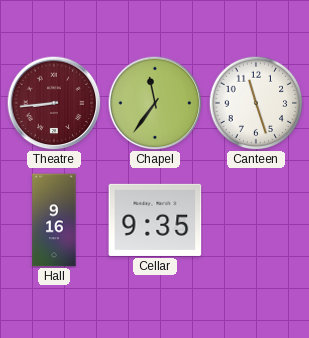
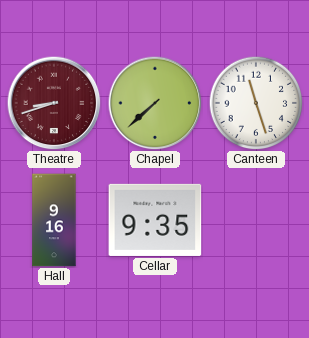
Theatre: 8:44 -> 8:42 (54, 103)
Chapel: 11:36 -> 7:38 (155, 103)
